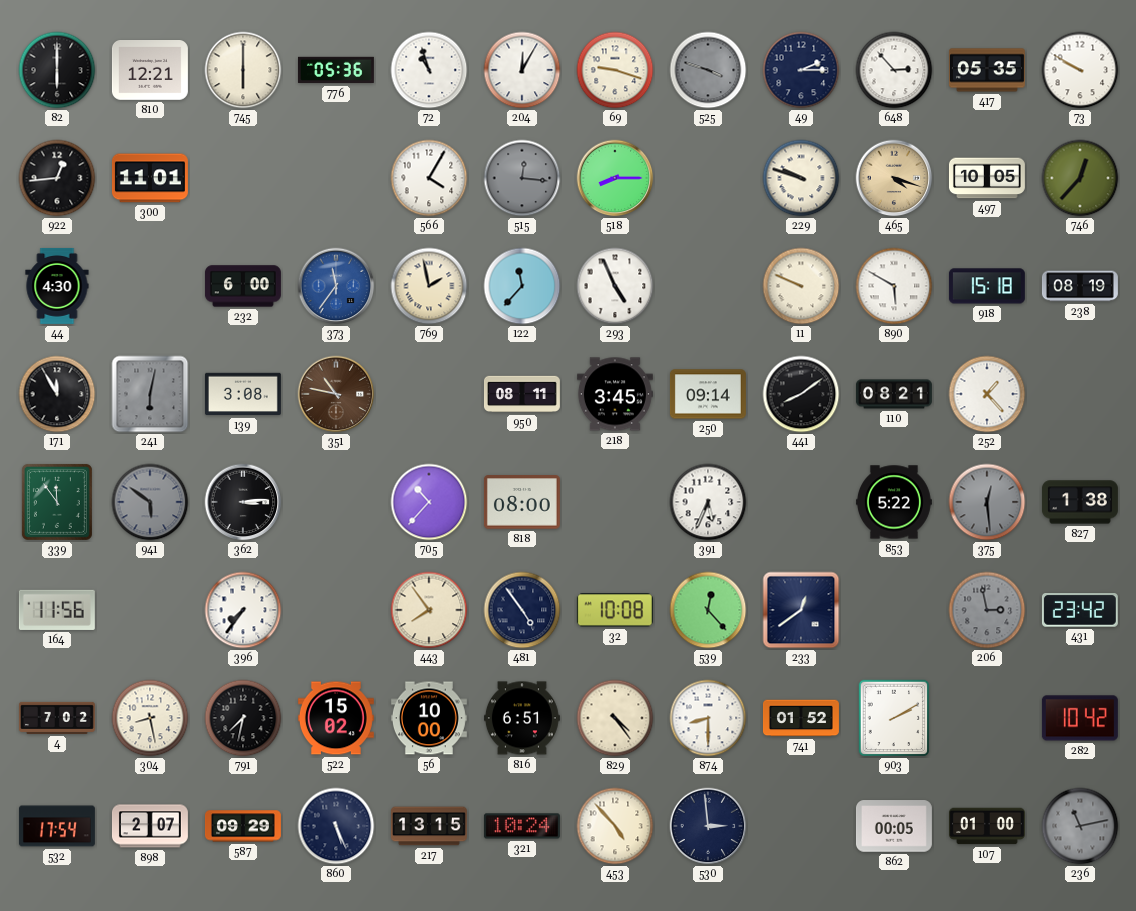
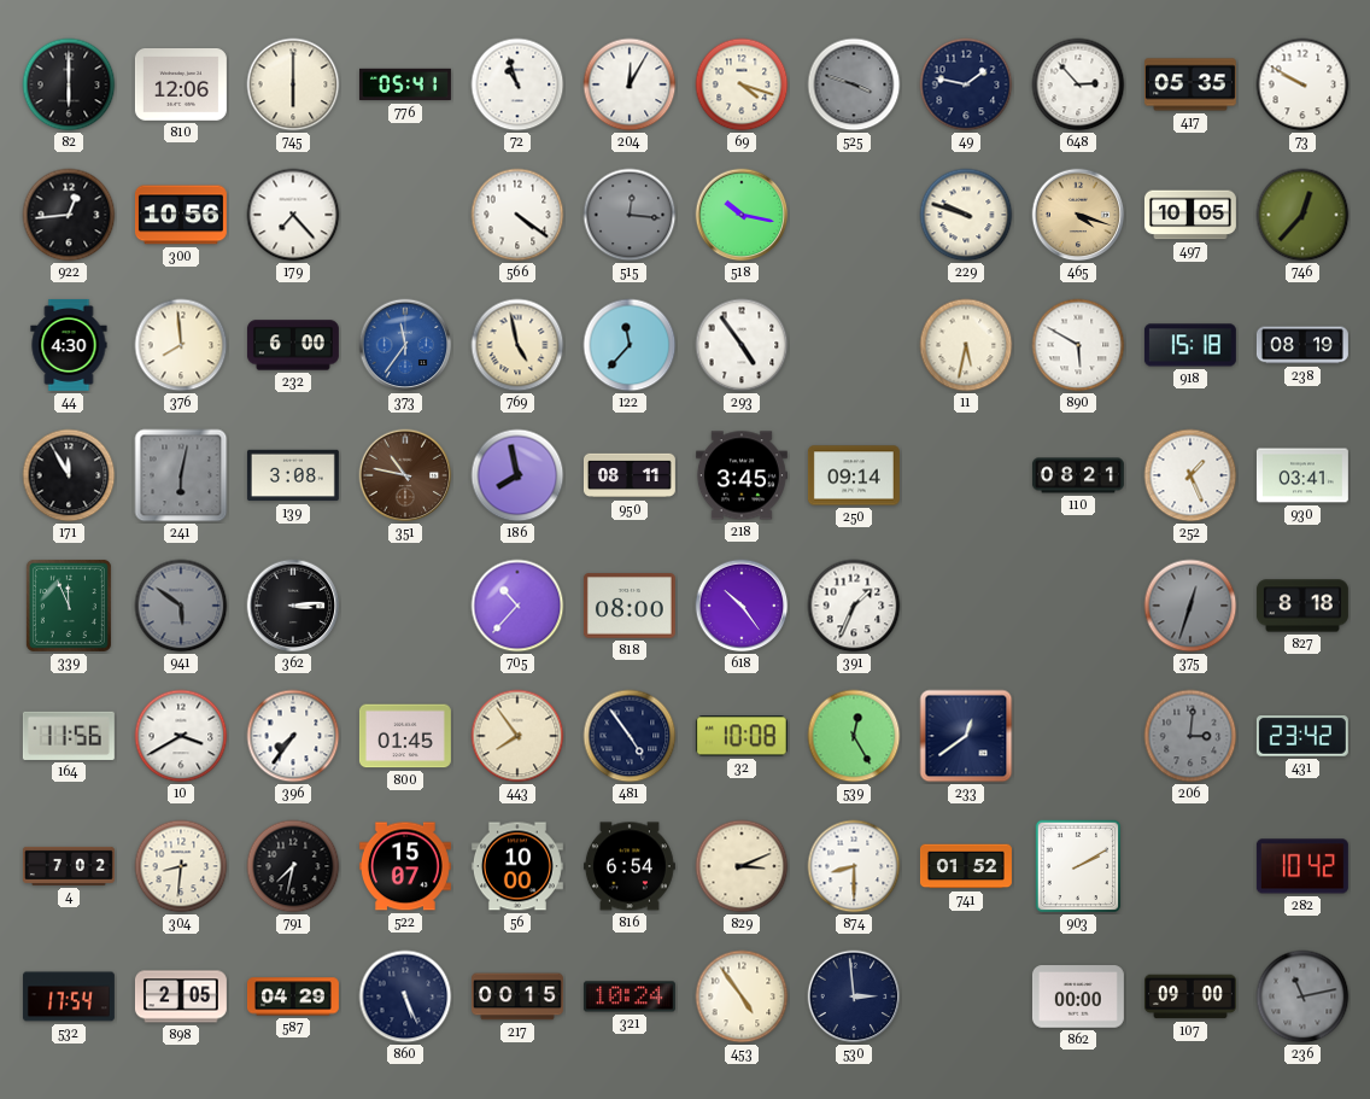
810: 12:21 -> 12:06 (181, 86)
776: 05:36 -> 05:41 (405, 84)
69: 9:18 -> 4:18 (742, 84)
49: 2:15 -> 1:47 (966, 84)
300: 11:01 -> 10:56 (181, 215)
179: none -> 7:23 (293, 215)
566: 4:05 -> 4:21 (517, 215)
518: 8:15 -> 10:17 (742, 215)
376: none -> 7:59 (181, 345)
769: 1:58 -> 4:58 (517, 345)
293: 4:56 -> 4:54 (742, 345)
11: 9:49 -> 5:32 (966, 345)
186: none -> 7:58 (517, 475)
441: 8:09 -> none (801, 394)
252: 1:23 -> 1:26 (1190, 475)
930: none -> 03:41 (1302, 475)
339: 11:54 -> 11:56 (69, 606)
618: none -> 10:24 (742, 606)
391: 5:34 -> 1:34 (854, 606)
853: 5:22 -> none (894, 502)
375: 12:29 -> 12:33 (1190, 606)
827: 1:38 -> 8:18 (1302, 606)
10: none -> 3:40 (181, 736)
800: none -> 01:45 (405, 736)
539: 12:23 -> 12:25 (854, 736)
206: 2:58 -> 3:01 (1190, 736)
304: 8:28 -> 8:31 (181, 866)
522: 15:02 -> 15:07 (405, 866)
816: 6:51 -> 6:54 (630, 866)
829: 4:24 -> 3:11 (742, 866)
898: 2:07 -> 2:05 (181, 996)
587: 09:29 -> 04:29 (293, 996)
217: 13:15 -> 00:15 (517, 996)
453: 4:53 -> 4:54 (742, 996)
862: 00:05 -> 00:00 (1078, 996)
107: 01:00 -> 09:00 (1190, 996)
